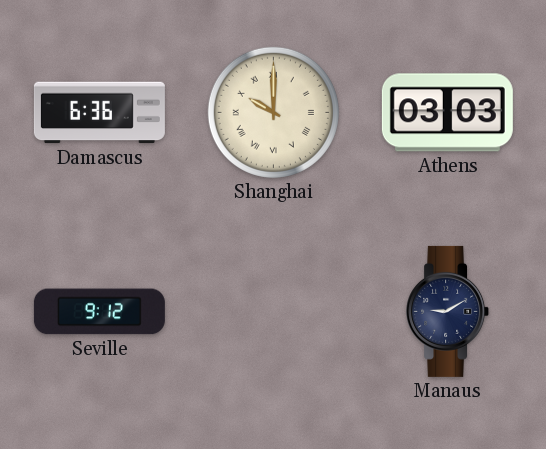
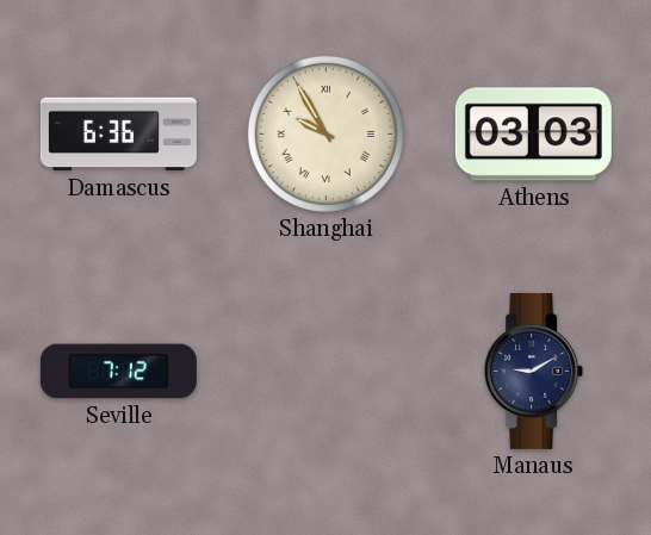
Shanghai: 10:00 -> 9:55 (325, 133)
Seville: 9:12 -> 7:12 (118, 372)
